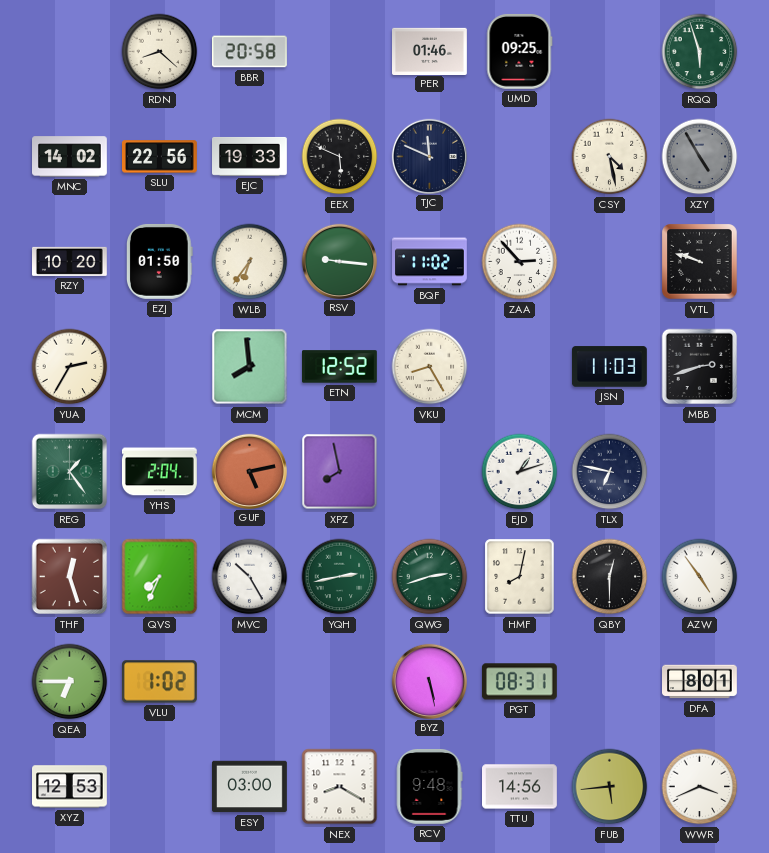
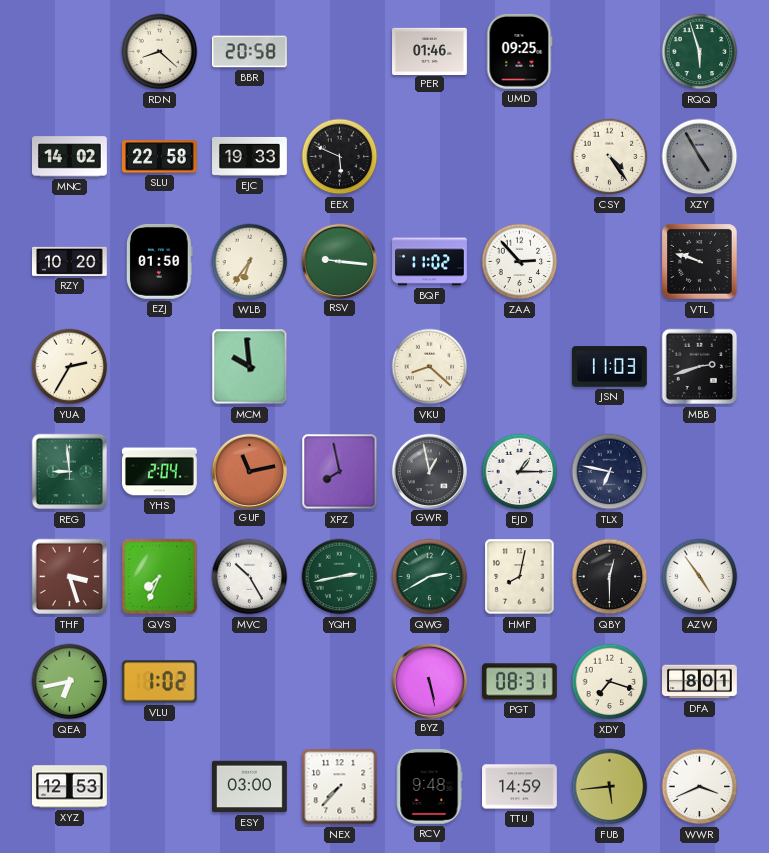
SLU: 22:56 -> 22:58 (160, 157)
TJC: 11:49 -> none (429, 156)
CSY: 4:28 -> 4:24 (610, 157)
MCM: 7:59 -> 9:59 (250, 367)
ETN: 12:52 -> none (340, 367)
VKU: 8:25 -> 8:22 (430, 367)
REG: 1:24 -> 8:59 (70, 472)
GUF: 5:13 -> 11:13 (249, 471)
GWR: none -> 12:58 (429, 471)
EJD: 1:12 -> 1:15 (520, 472)
THF: 12:27 -> 3:27 (70, 577)
QWG: 2:42 -> 2:40 (430, 577)
QEA: 6:45 -> 6:43 (70, 682)
XDY: none -> 7:18 (610, 682)
NEX: 8:20 -> 7:37 (340, 787)
TTU: 14:56 -> 14:59 (520, 787)
